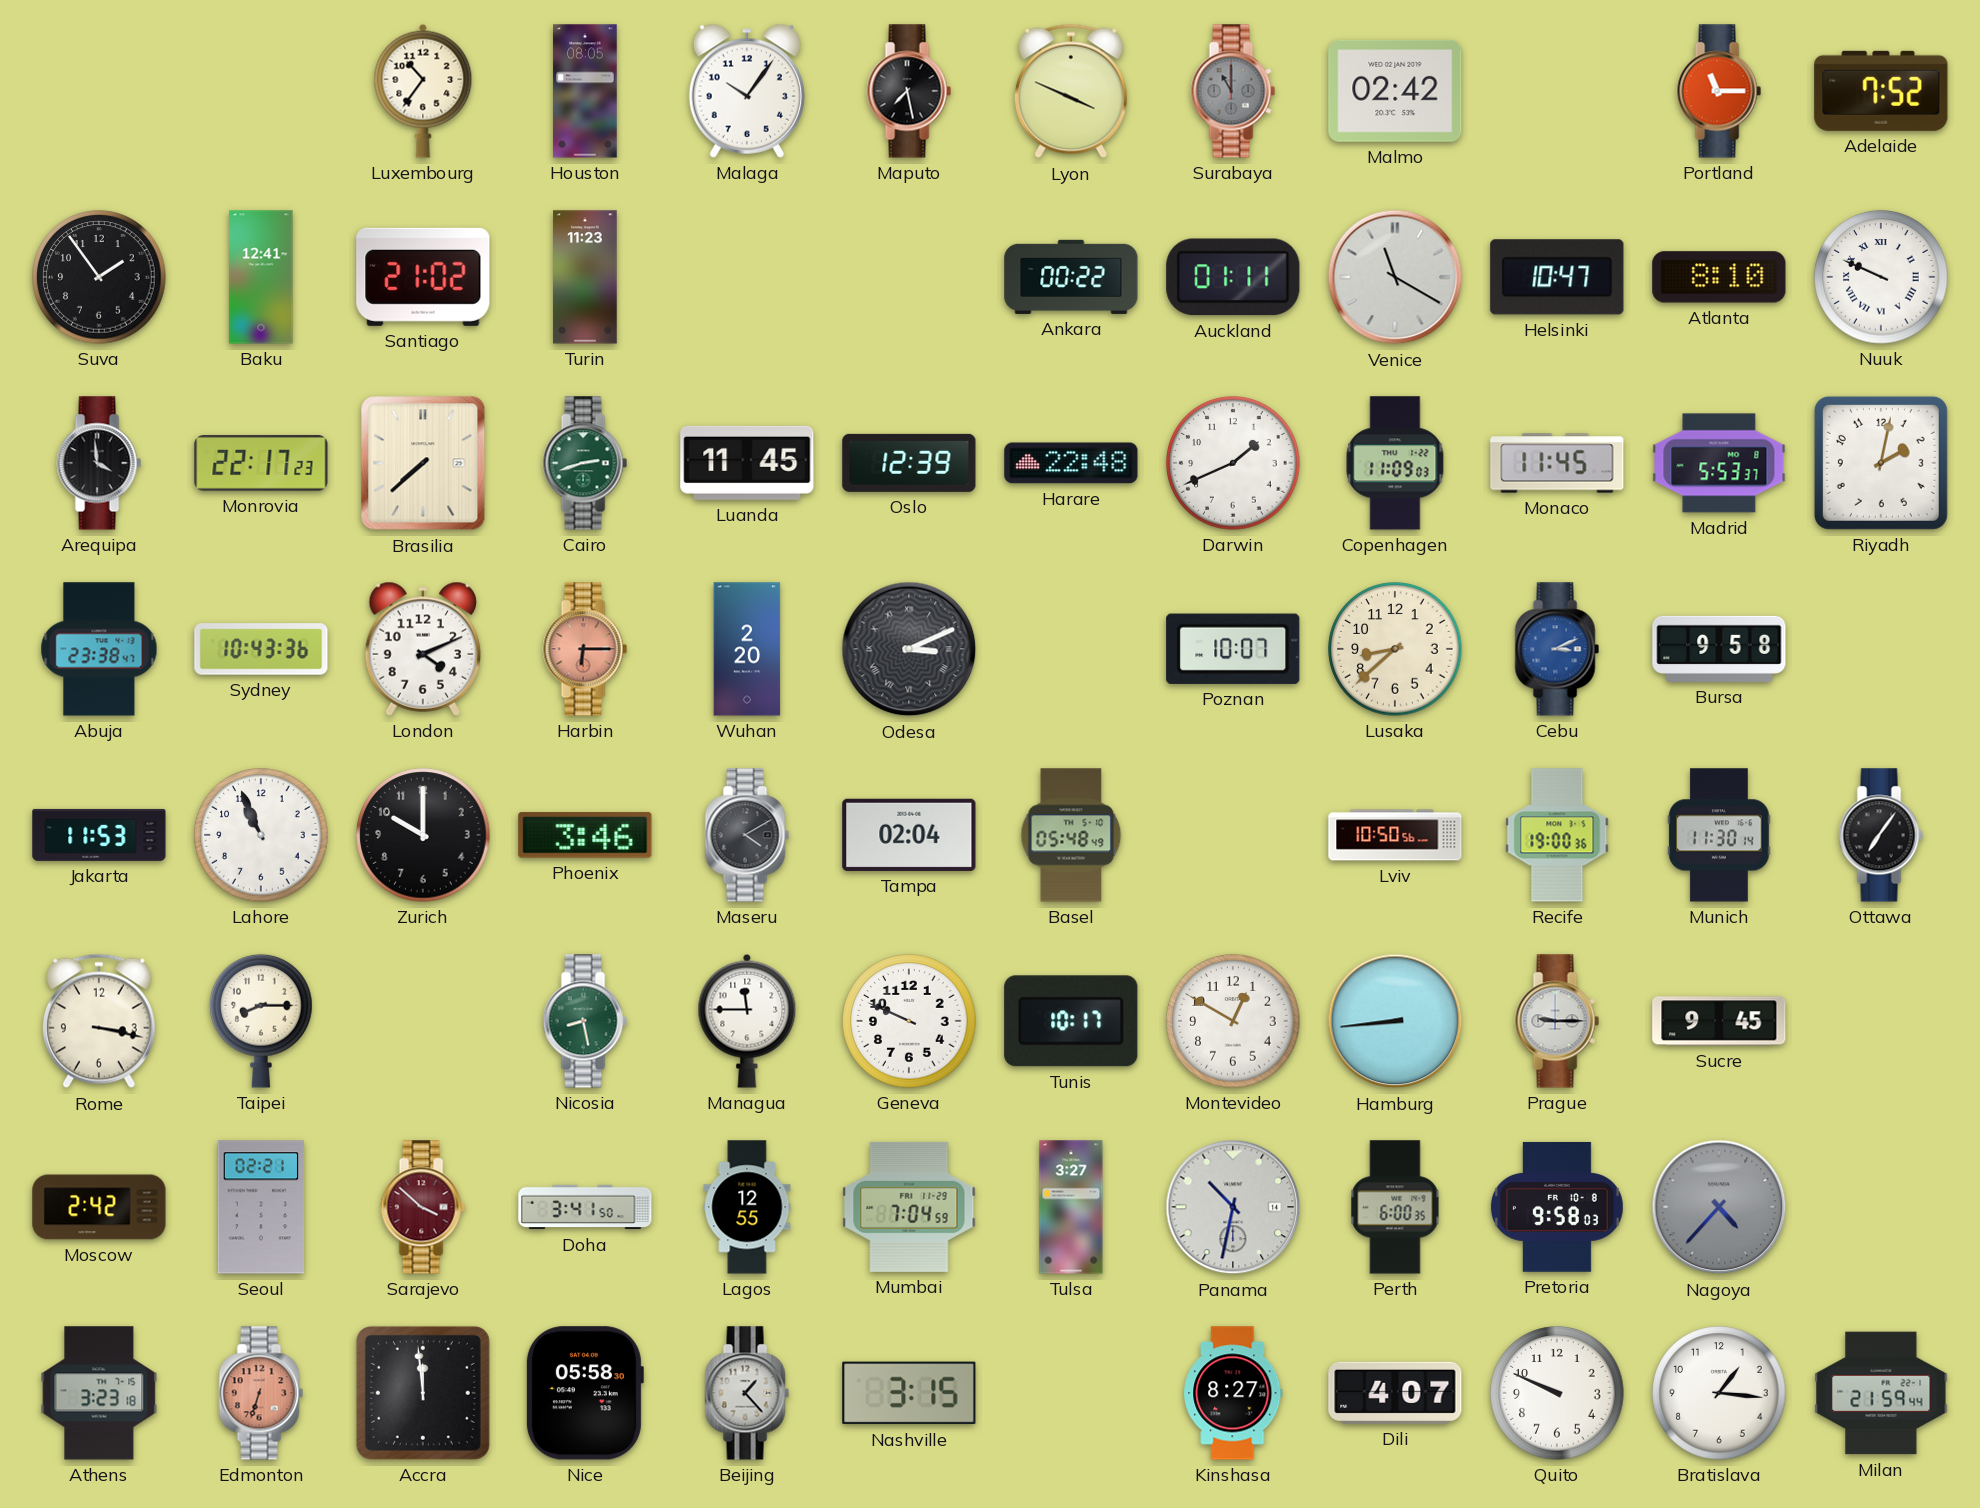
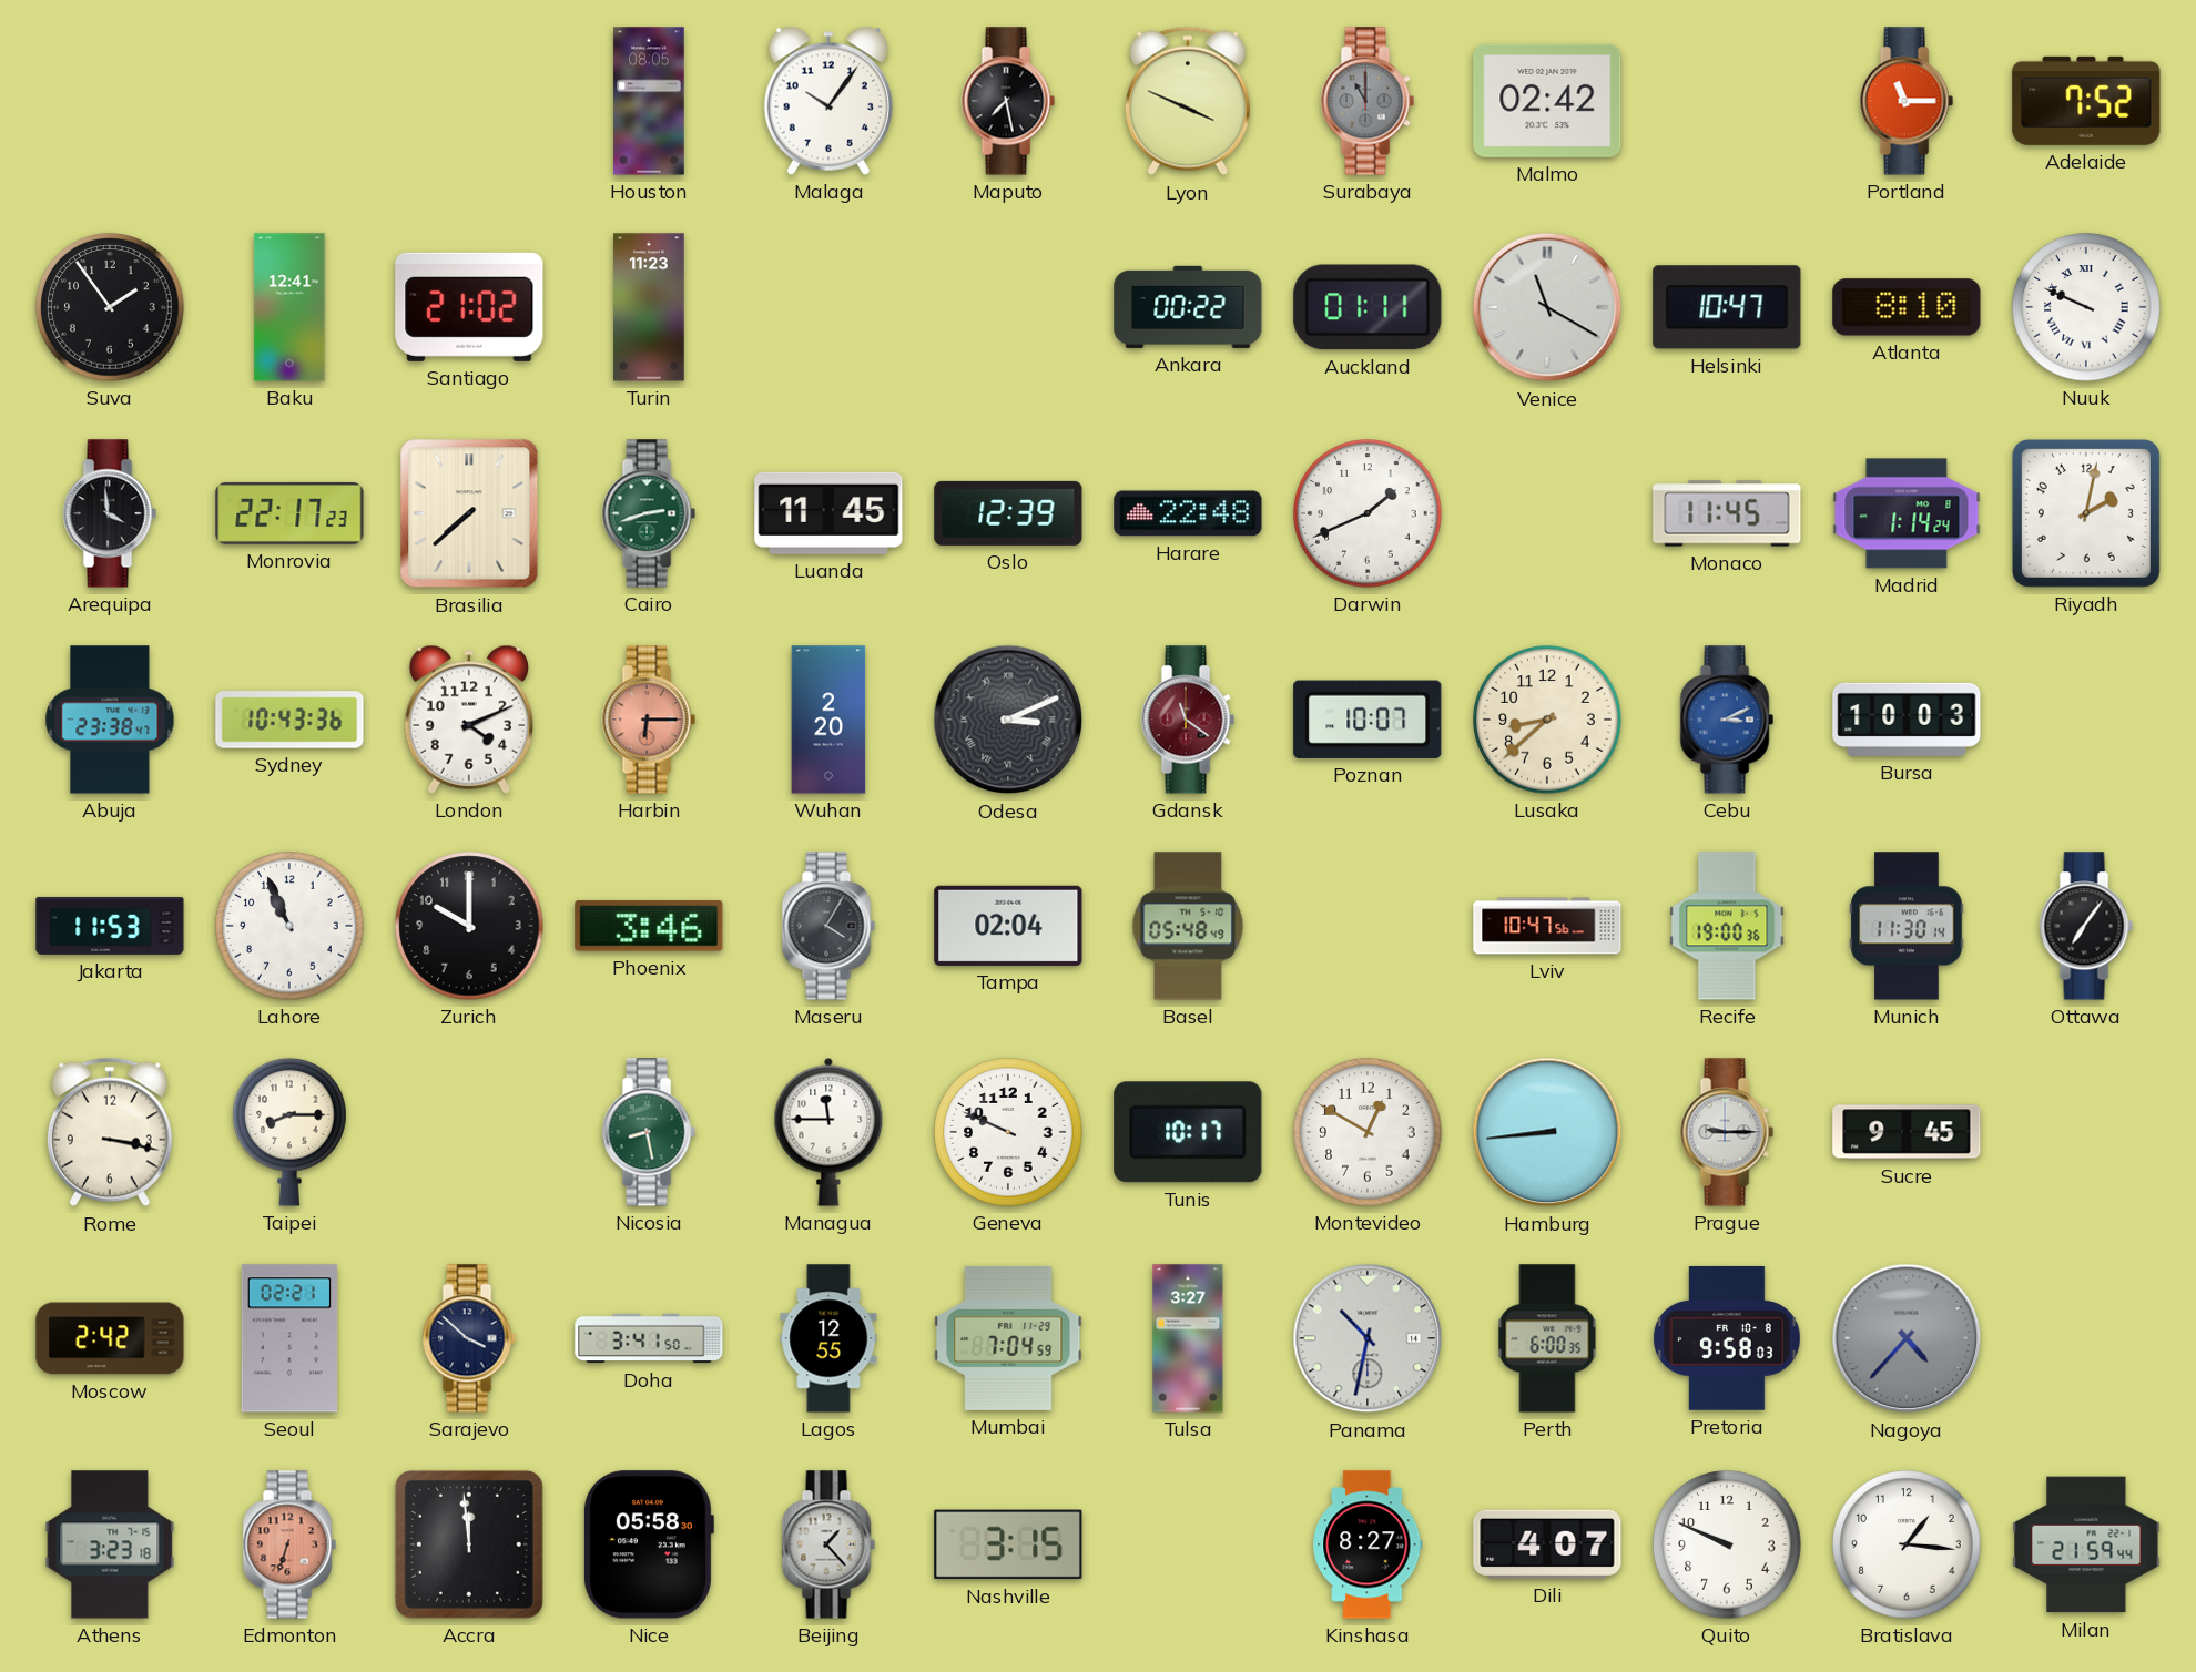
Luxembourg: 10:36 -> none (423, 91)
Copenhagen: 11:09 -> none (1395, 463)
Madrid: 5:53 -> 1:14 (1907, 513)
Gdansk: none -> 11:21 (1188, 720)
Bursa: 9:58 -> 10:03 (1907, 720)
Maseru: 4:10 -> 4:05 (828, 926)
Lviv: 10:50 -> 10:47 (1547, 926)
Sarajevo dial: burgundy -> navy (469, 1338)
